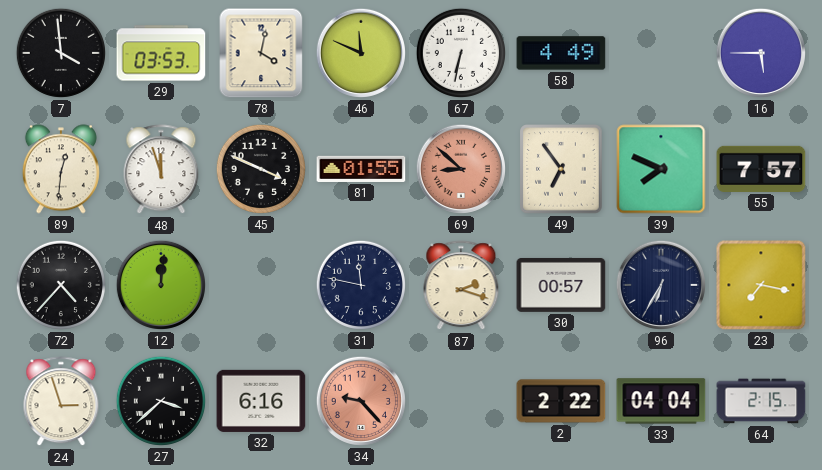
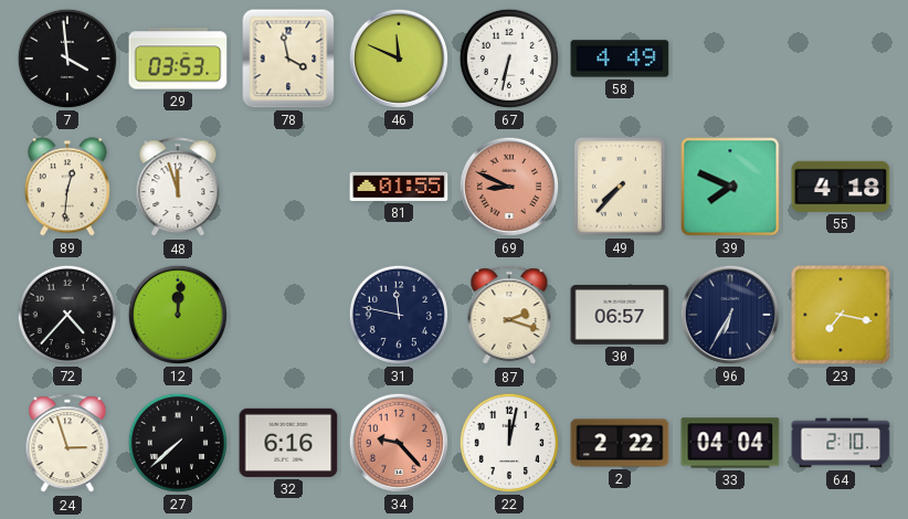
78: 4:02 -> 3:58 (288, 59)
16: 5:45 -> none (761, 53)
45: 3:49 -> none (261, 169)
69: 8:52 -> 8:49 (509, 187)
49: 6:54 -> 7:37 (620, 187)
55: 7:57 -> 4:18 (841, 187)
30: 00:57 -> 06:57 (620, 315)
27: 3:38 -> 7:38 (178, 443)
22: none -> 12:02 (509, 443)
64: 2:15 -> 2:10 (841, 443)
